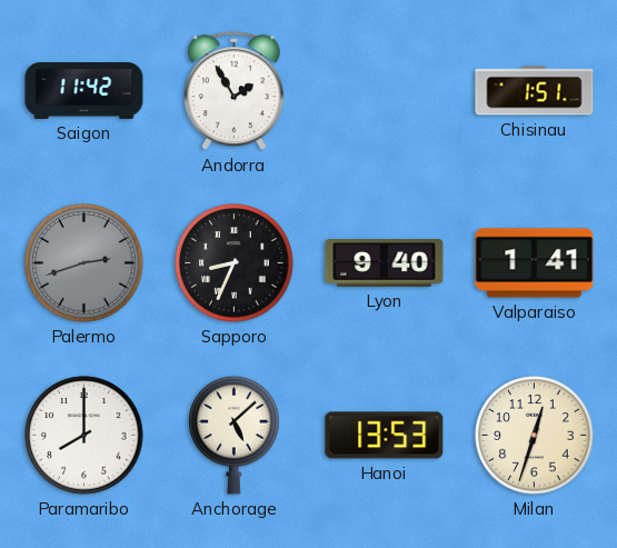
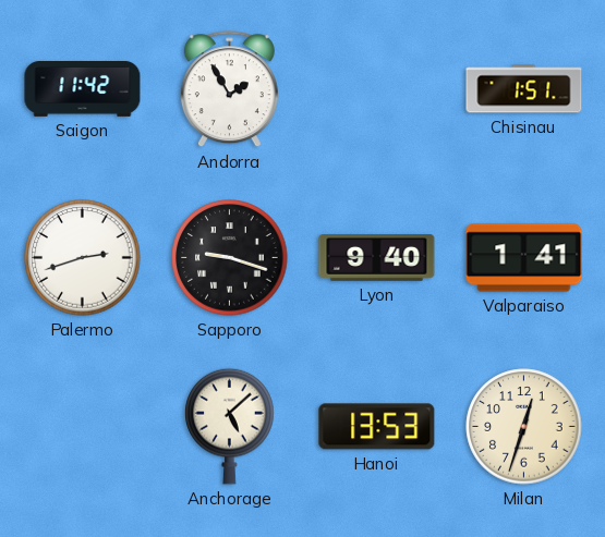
Palermo dial: grey -> white (83, 258)
Sapporo: 8:34 -> 9:18 (230, 258)
Paramaribo: 8:00 -> none (84, 436)
